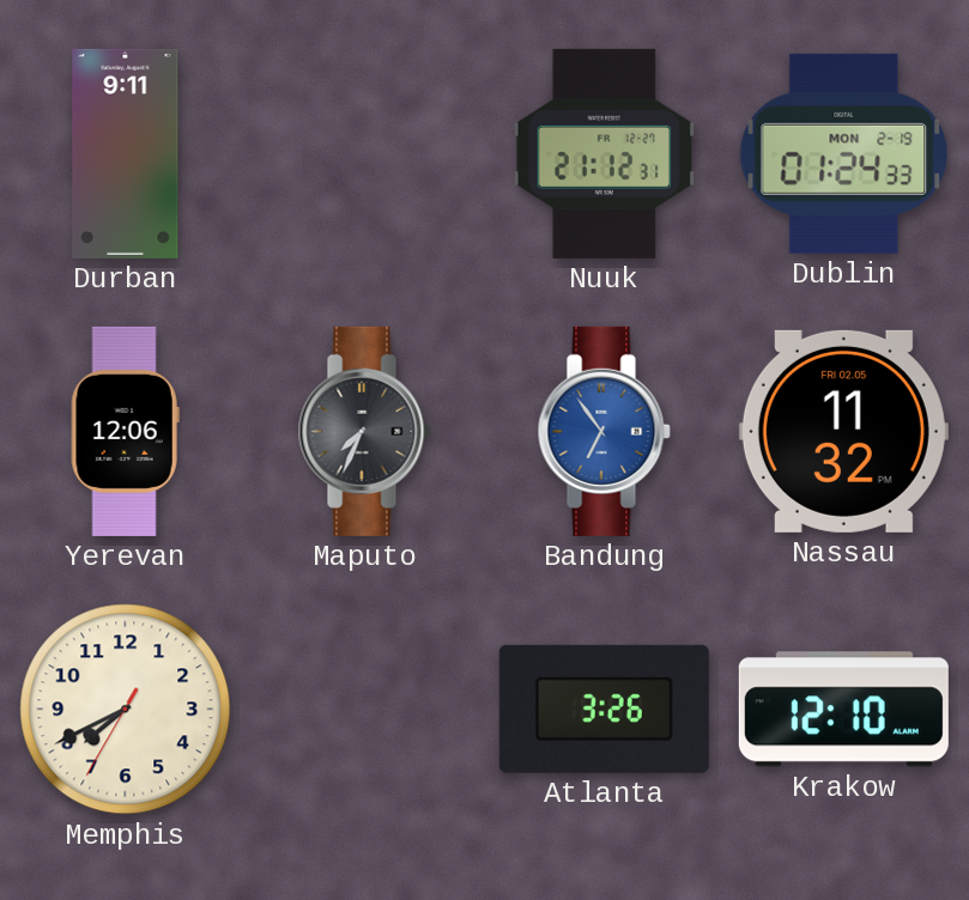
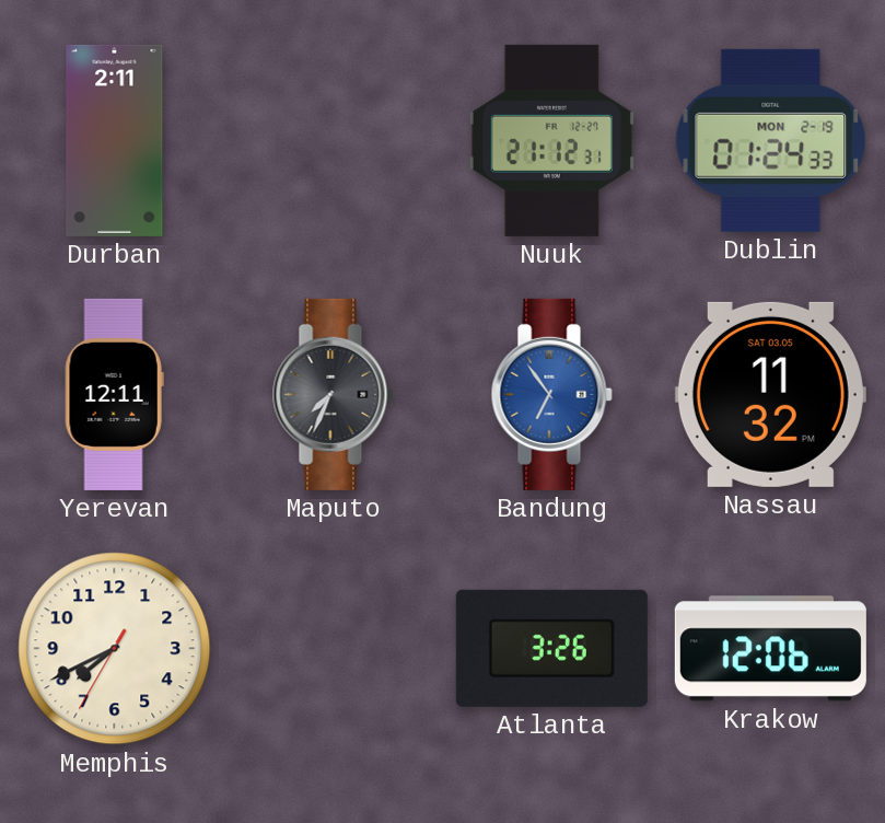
Durban: 9:11 -> 2:11 (115, 140)
Yerevan: 12:06 -> 12:11 (114, 394)
Nassau date: FRI 02.05 -> SAT 03.05 (770, 394)
Krakow: 12:10 -> 12:06 (770, 649)
